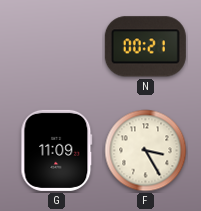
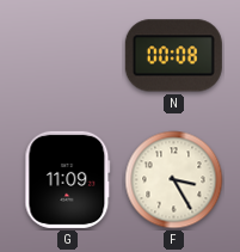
N: 00:21 -> 00:08 (173, 56)
